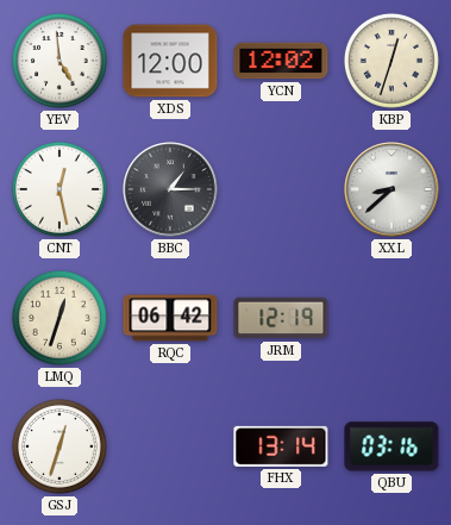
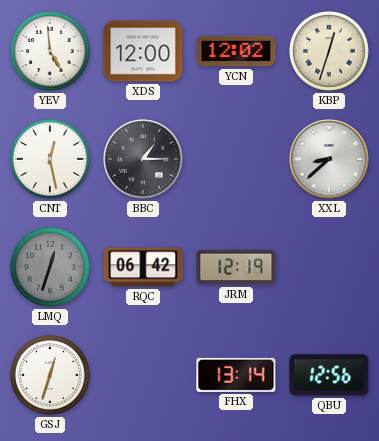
LMQ dial: cream -> grey (50, 267)
QBU: 03:16 -> 12:56 (329, 375)
